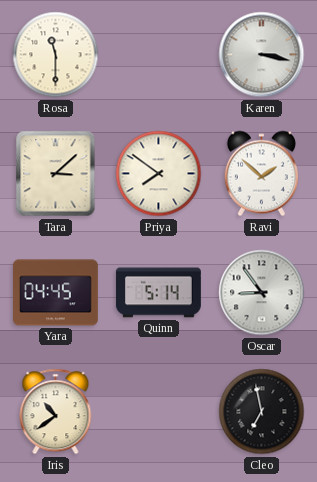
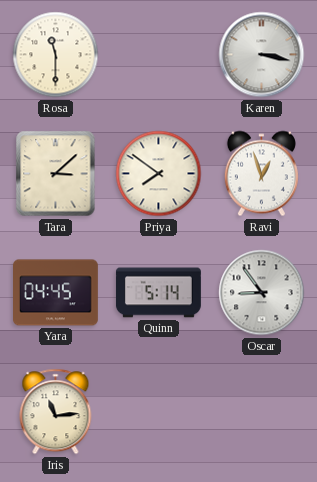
Ravi: 1:52 -> 12:57 (261, 174)
Iris: 10:39 -> 11:14 (56, 412)
Cleo: 6:58 -> none (262, 412)
